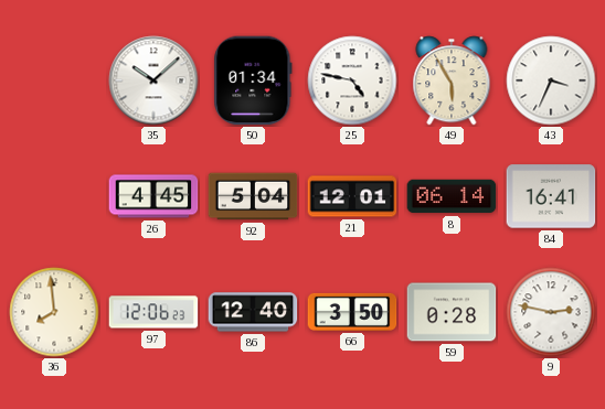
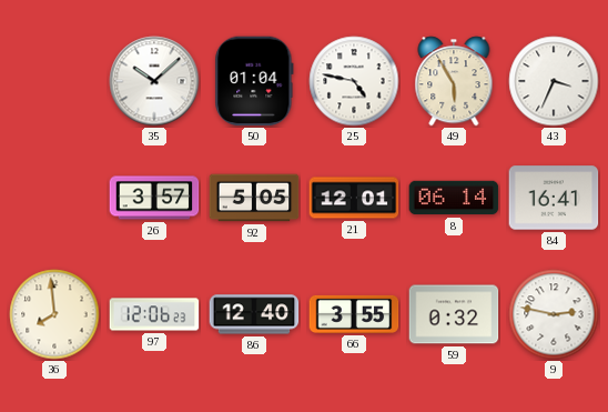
50: 01:34 -> 01:04 (254, 81)
26: 4:45 -> 3:57 (154, 198)
92: 5:04 -> 5:05 (254, 198)
66: 3:50 -> 3:55 (354, 314)
59: 0:28 -> 0:32 (454, 314)
